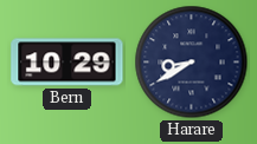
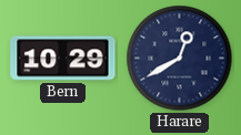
Harare: 8:40 -> 12:40 (180, 59)
